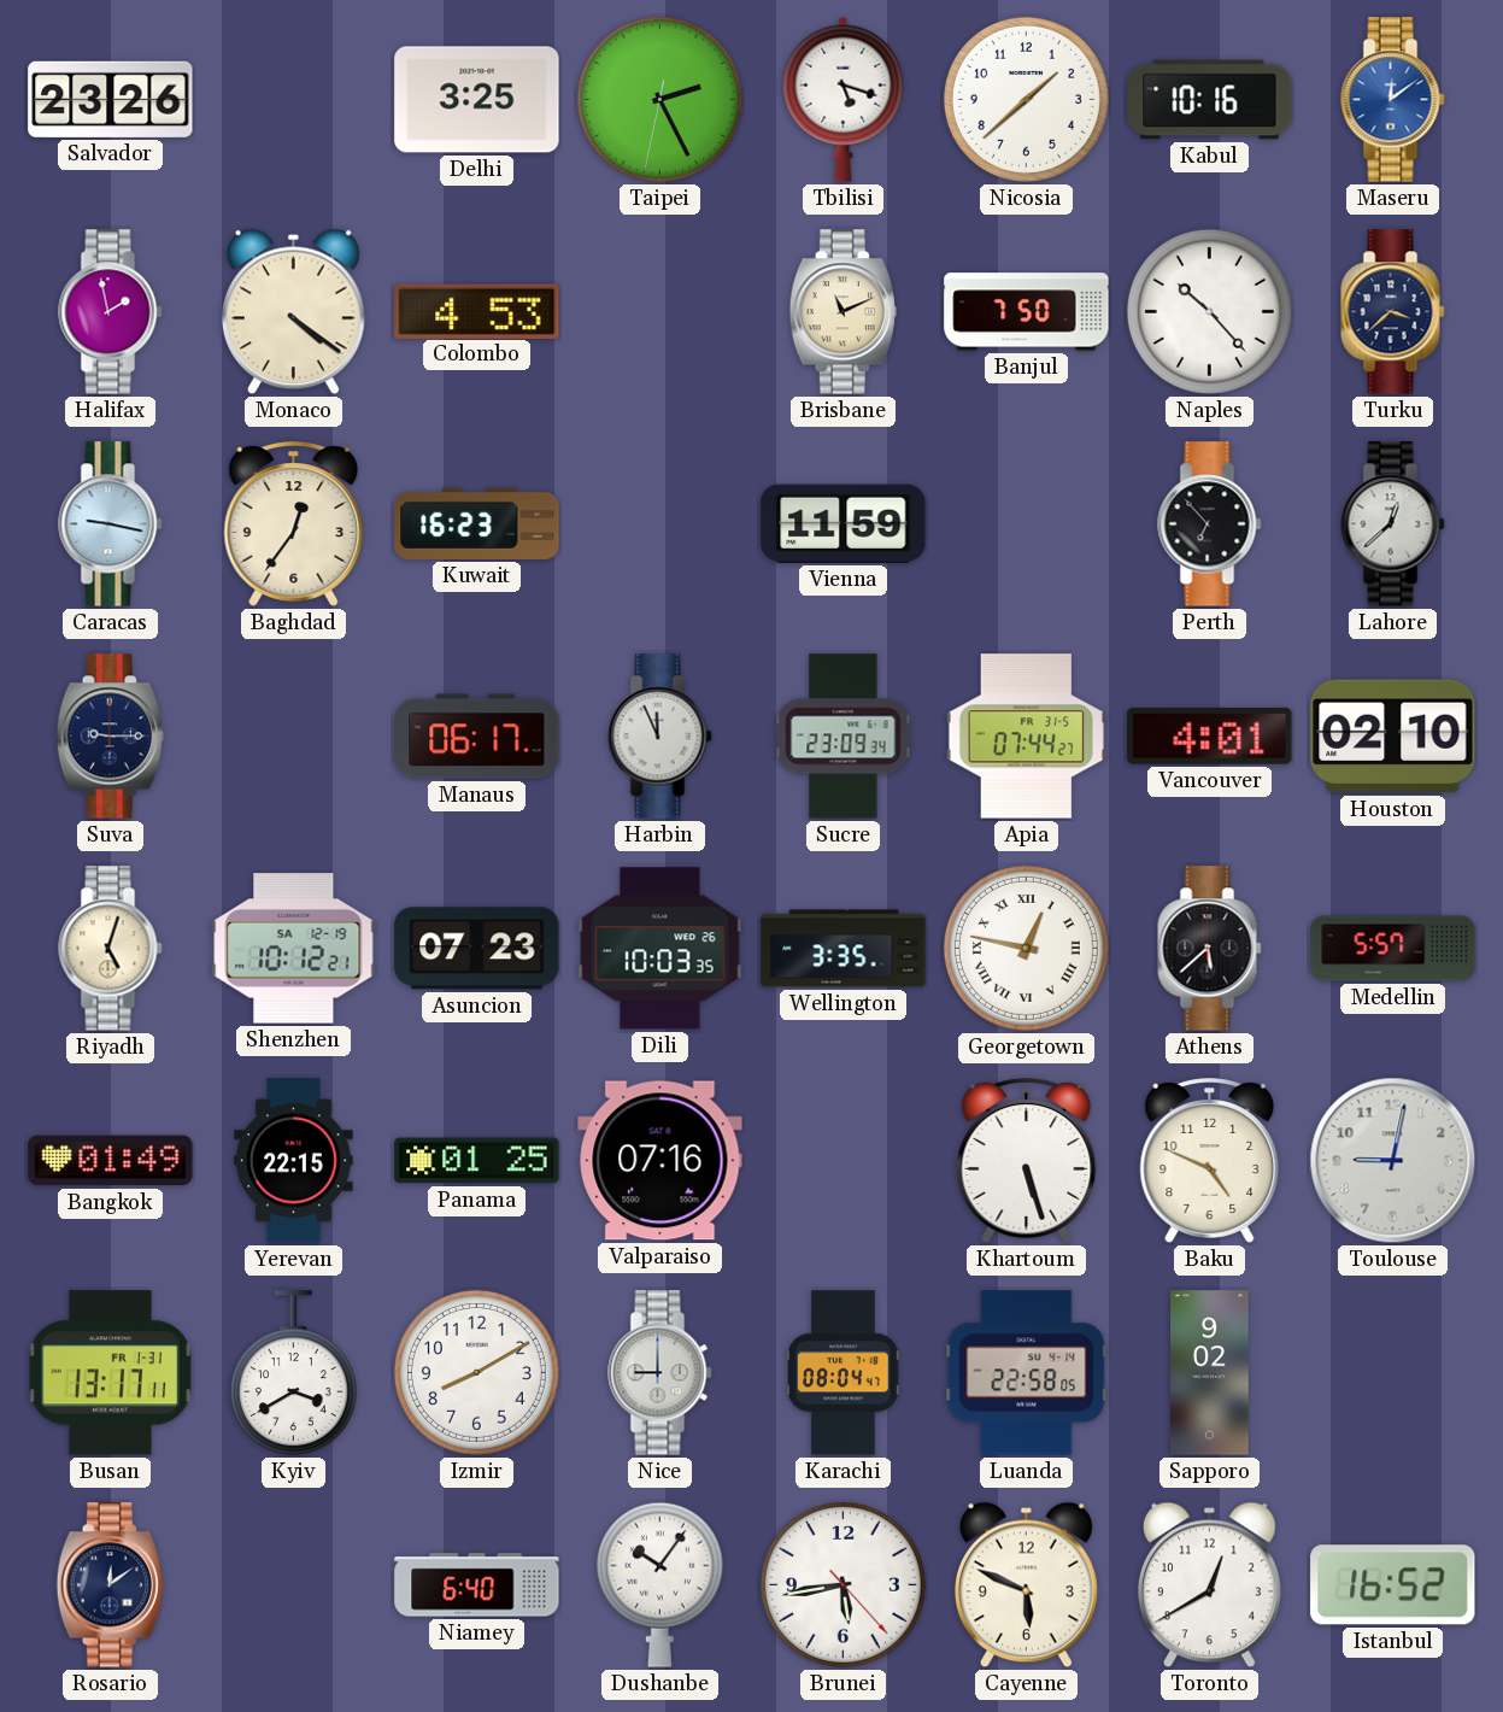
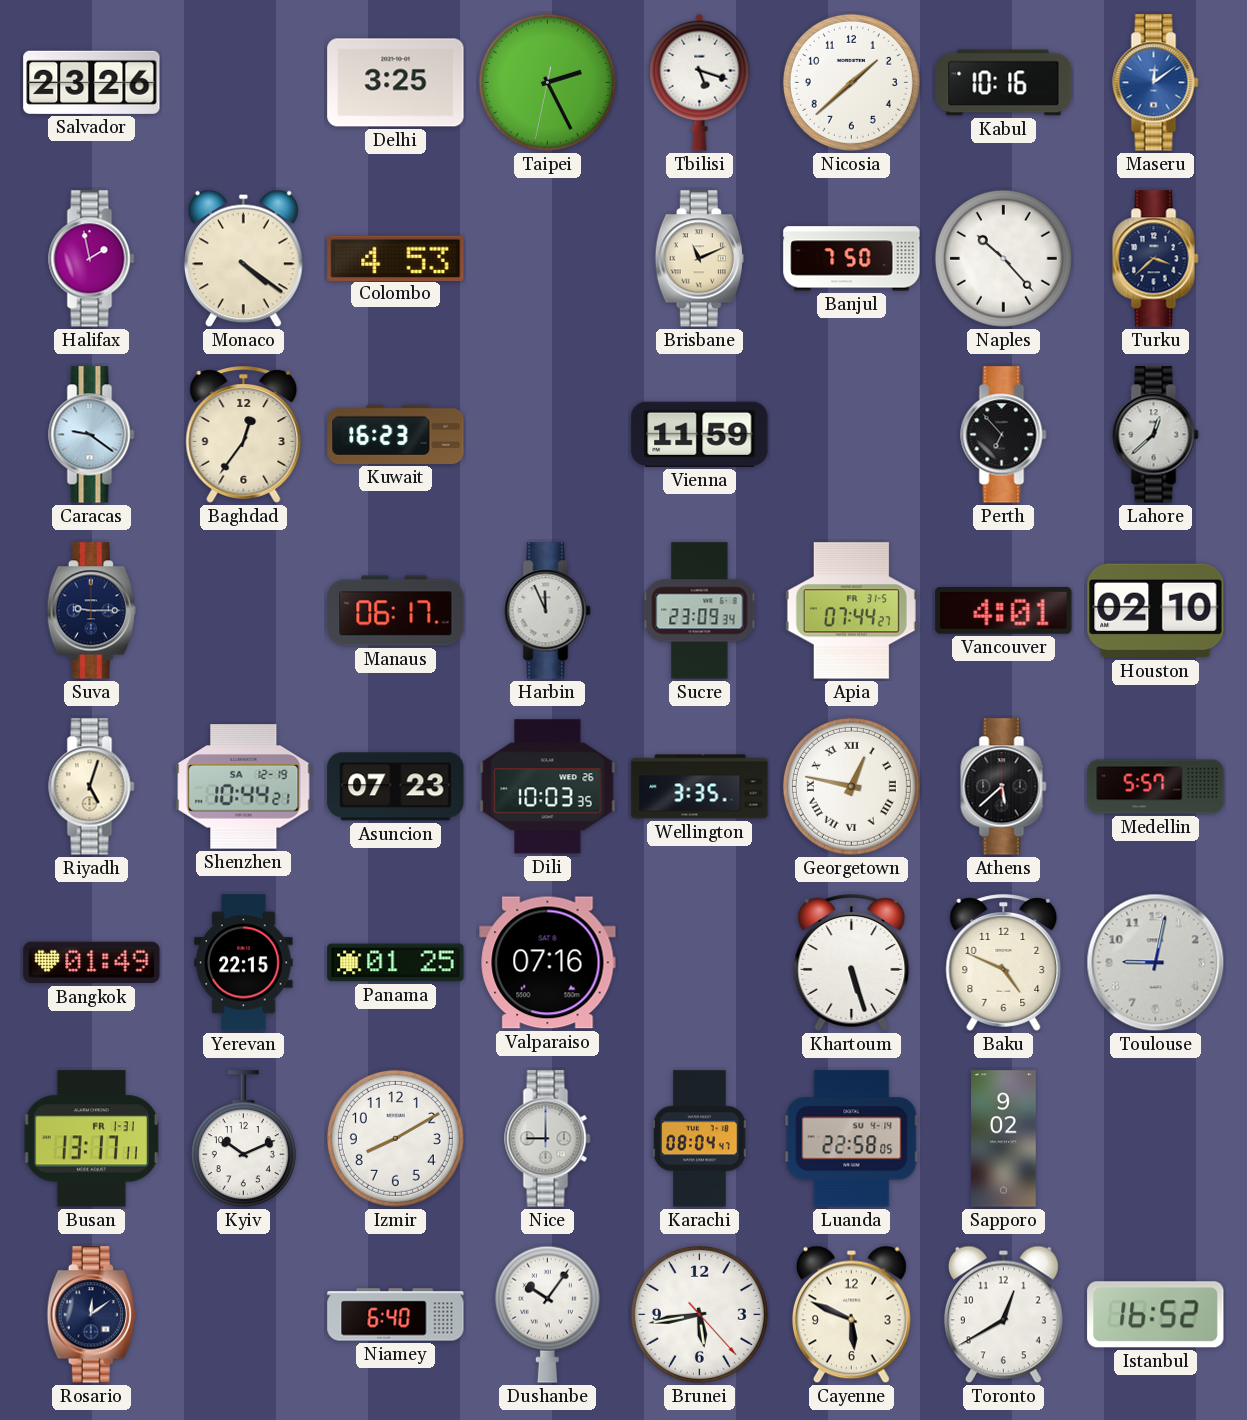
Caracas: 9:17 -> 9:21 (92, 435)
Shenzhen: 10:12 -> 10:44 (244, 787)
Kyiv: 3:40 -> 10:11 (243, 1139)
